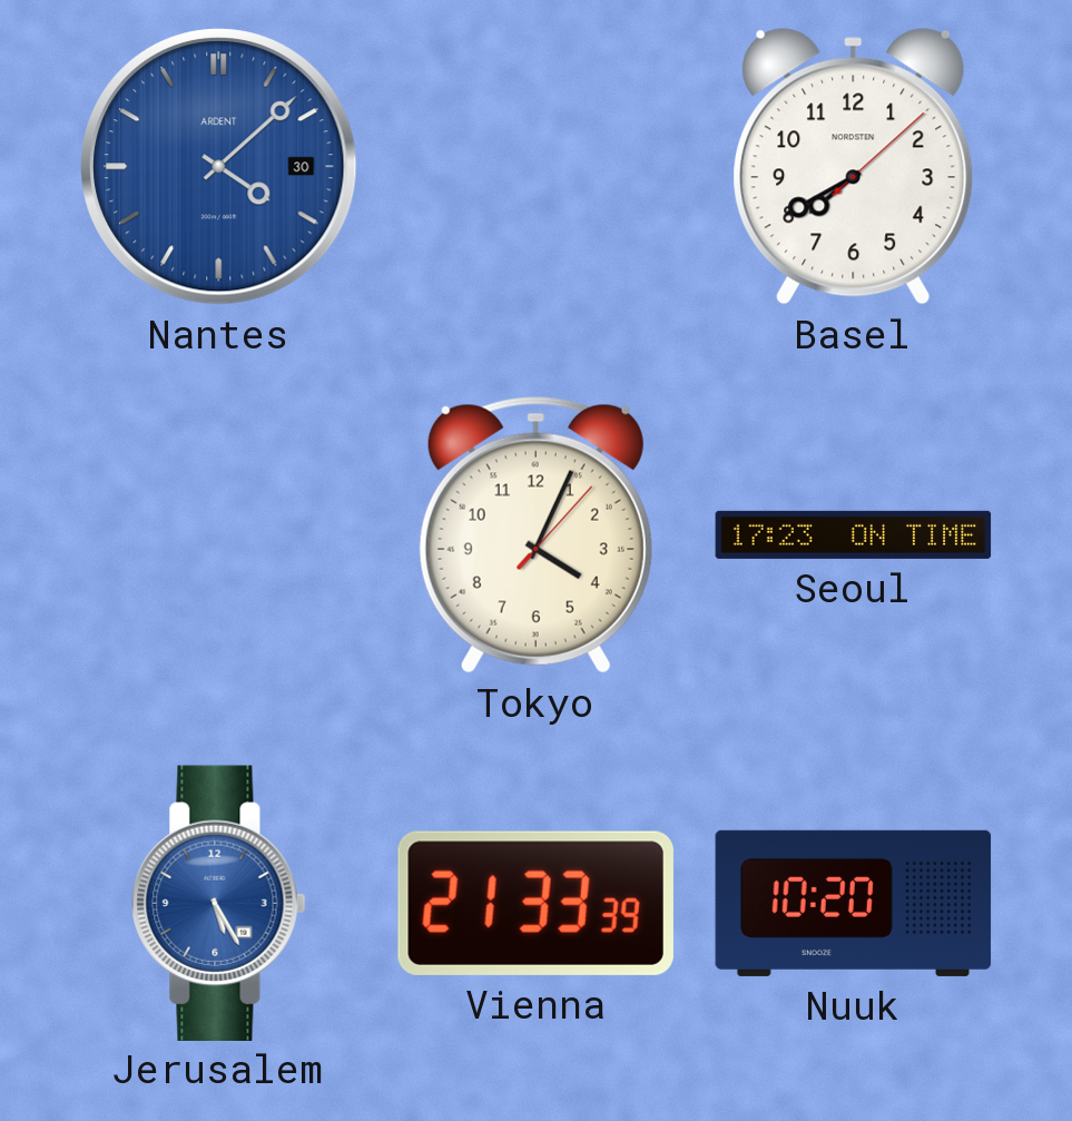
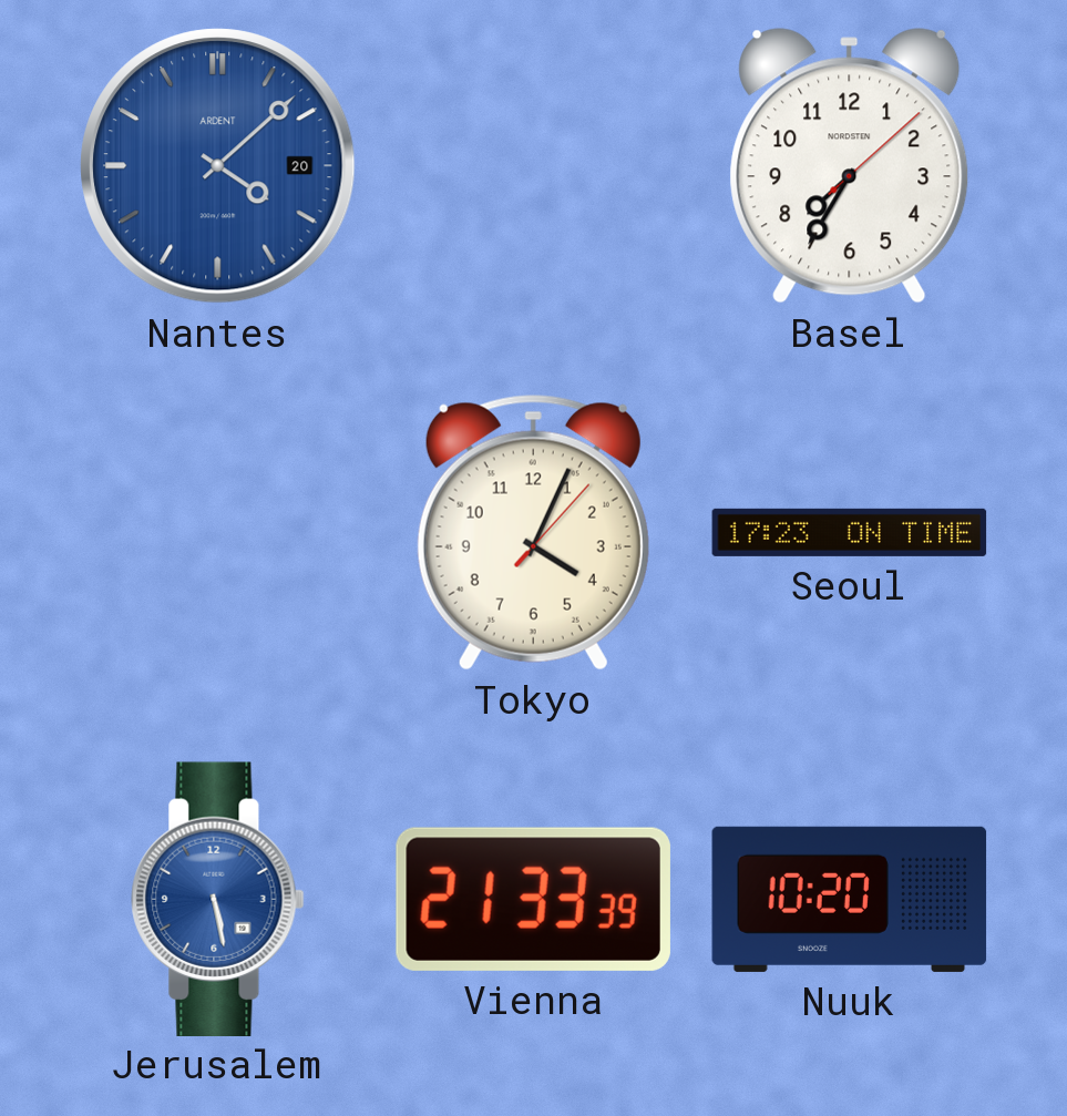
Nantes date: 30 -> 20 (218, 166)
Basel: 7:40 -> 7:35 (850, 166)
Jerusalem: 5:25 -> 5:28 (218, 899)
